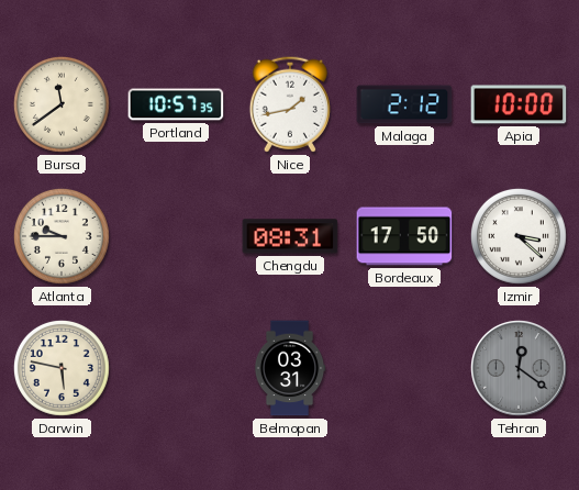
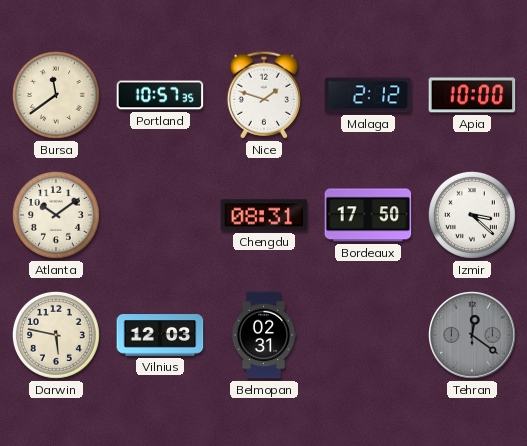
Nice: 1:43 -> 1:48 (264, 95)
Atlanta: 9:45 -> 10:09 (56, 215)
Vilnius: none -> 12:03 (160, 335)
Belmopan: 03:31 -> 02:31 (264, 335)
